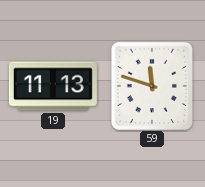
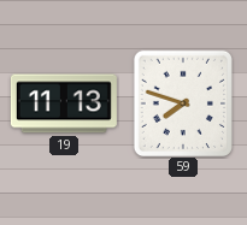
59: 11:48 -> 7:48 (182, 102)
